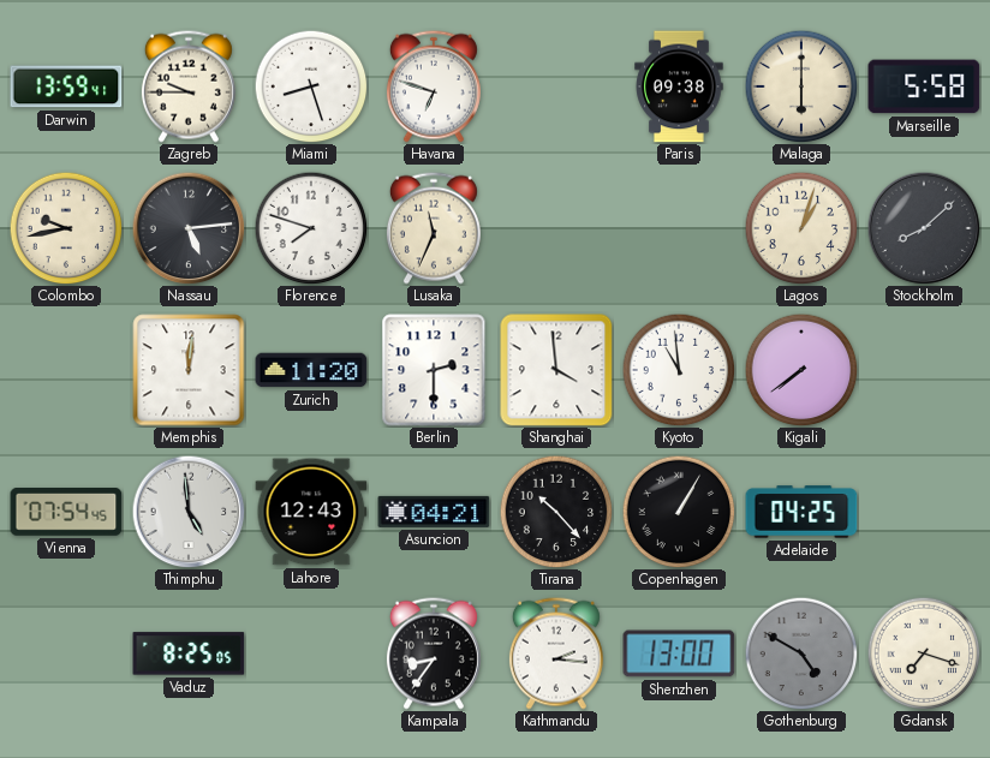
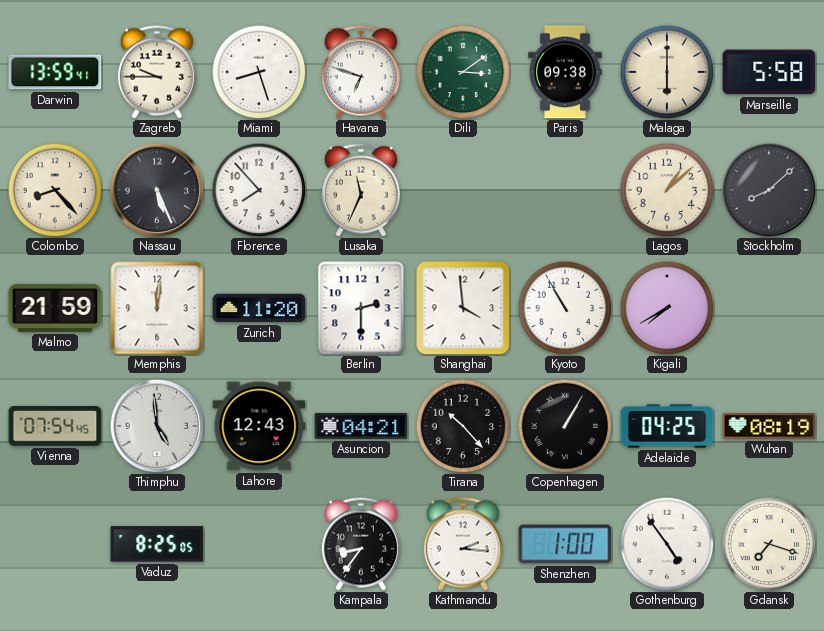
Dili: none -> 3:09 (463, 72)
Colombo: 9:43 -> 8:23 (55, 190)
Nassau: 5:14 -> 5:26 (157, 190)
Florence: 7:48 -> 7:53 (259, 190)
Lagos: 1:03 -> 1:08 (667, 190)
Malmo: none -> 21:59 (55, 308)
Kyoto: 10:59 -> 10:55 (565, 308)
Kigali: 7:39 -> 7:40 (667, 308)
Wuhan: none -> 08:19 (769, 426)
Shenzhen: 13:00 -> 1:00 (565, 544)
Gothenburg: 4:50 -> 4:54 (667, 544)
Gothenburg dial: grey -> white (667, 544)
